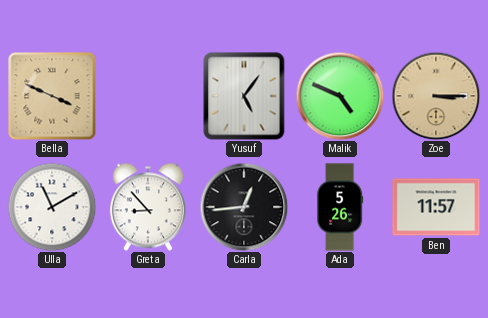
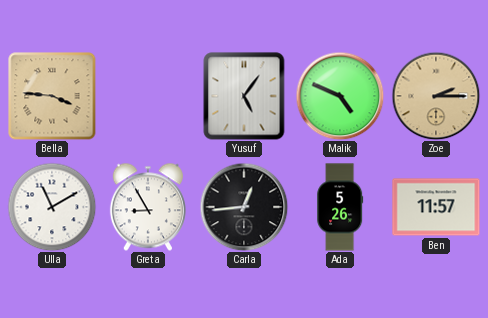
Bella: 3:49 -> 3:46 (52, 96)
Zoe: 3:15 -> 2:15 (436, 96)
Greta: 8:53 -> 8:55 (148, 207)
